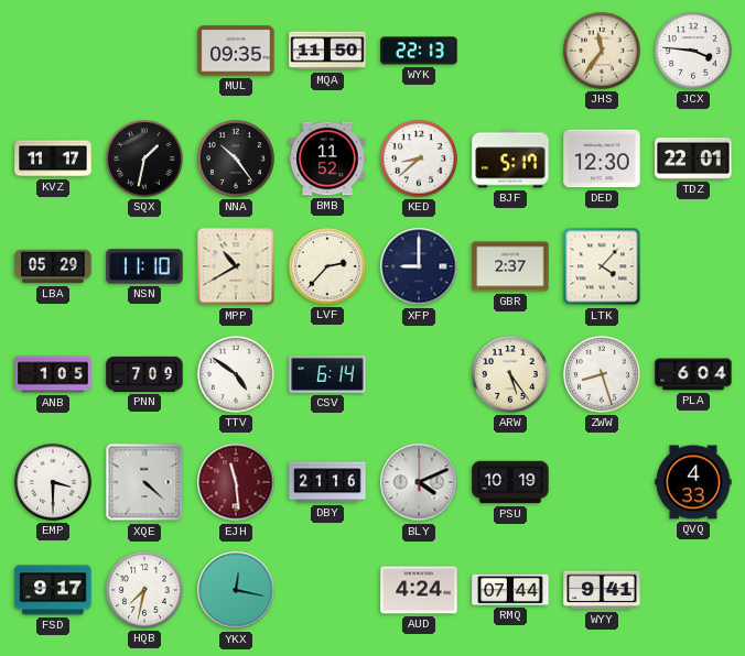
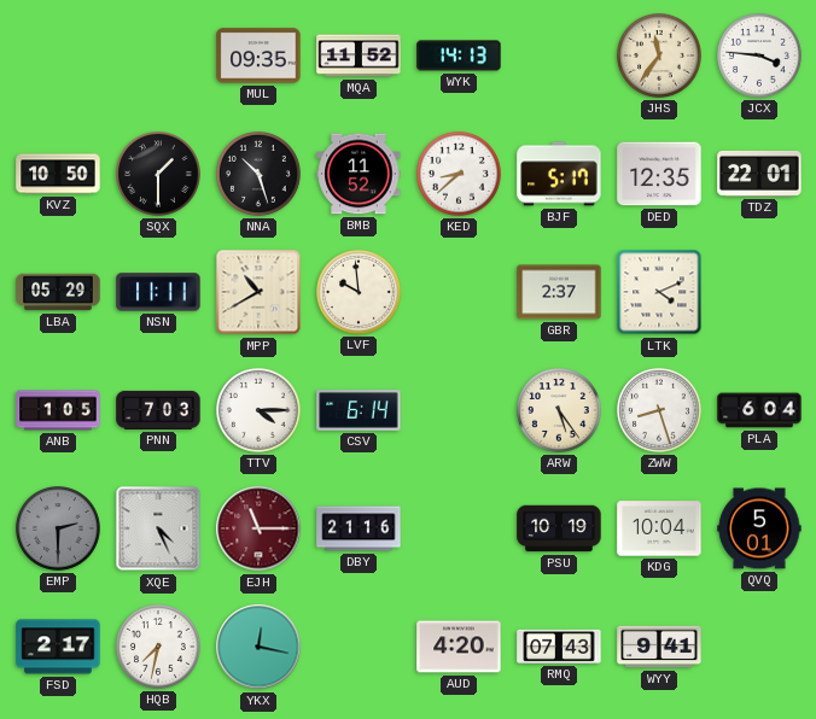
MQA: 11:50 -> 11:52 (359, 55)
WYK: 22:13 -> 14:13 (459, 55)
KVZ: 11:17 -> 10:50 (58, 174)
SQX: 1:32 -> 1:30 (159, 175)
NNA: 10:24 -> 10:27 (260, 175)
DED: 12:30 -> 12:35 (659, 174)
NSN: 11:10 -> 11:11 (158, 292)
LVF: 2:37 -> 9:59 (360, 293)
XFP: 9:00 -> none (419, 266)
LTK: 4:07 -> 4:11 (659, 292)
PNN: 7:09 -> 7:03 (158, 410)
TTV: 4:51 -> 4:15 (260, 411)
EMP: 3:30 -> 2:30 (59, 530)
EMP dial: white -> grey (59, 530)
XQE: 4:22 -> 4:26 (158, 528)
EJH: 11:29 -> 11:15 (258, 528)
BLY: 4:11 -> none (419, 482)
KDG: none -> 10:04 (659, 528)
QVQ: 4:33 -> 5:01 (759, 528)
FSD: 9:17 -> 2:17 (58, 647)
AUD: 4:24 -> 4:20 (459, 647)
RMQ: 07:44 -> 07:43 (559, 647)
